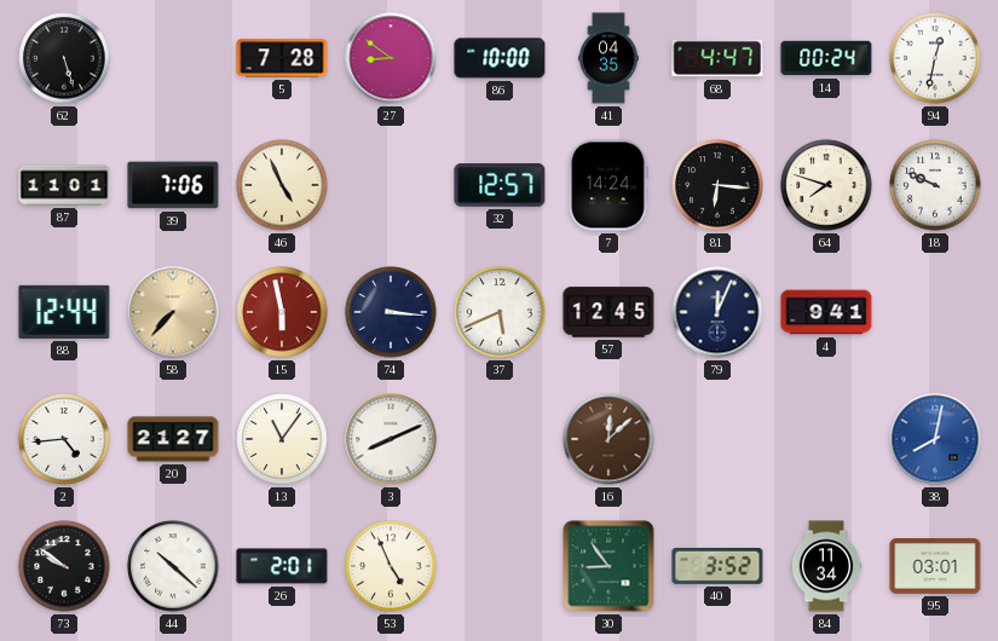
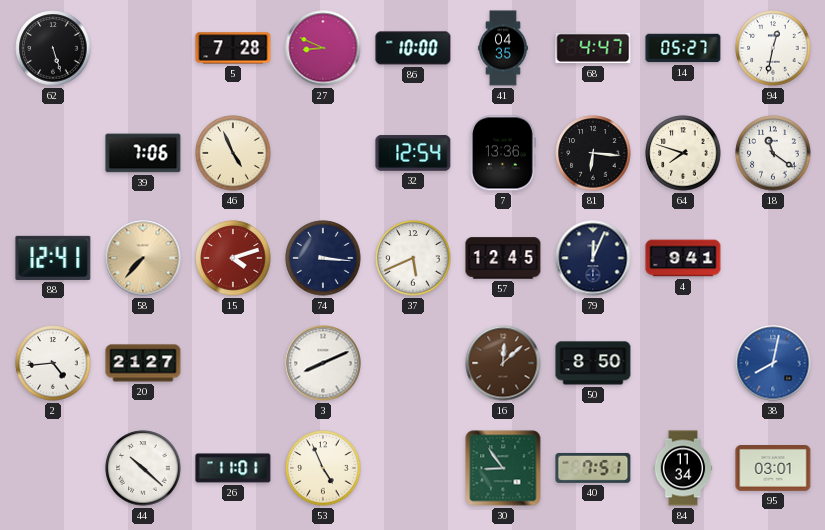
27: 8:51 -> 8:49 (323, 48)
14: 00:24 -> 05:27 (683, 48)
87: 11:01 -> none (64, 185)
32: 12:57 -> 12:54 (413, 153)
7: 14:24 -> 13:36 (503, 153)
18: 9:49 -> 11:21 (773, 153)
88: 12:44 -> 12:41 (53, 258)
15: 5:58 -> 4:12 (233, 258)
13: 11:06 -> none (282, 439)
50: none -> 8:50 (593, 363)
73: 9:51 -> none (64, 566)
26: 2:01 -> 11:01 (233, 468)
40: 3:52 -> 7:51 (593, 468)
